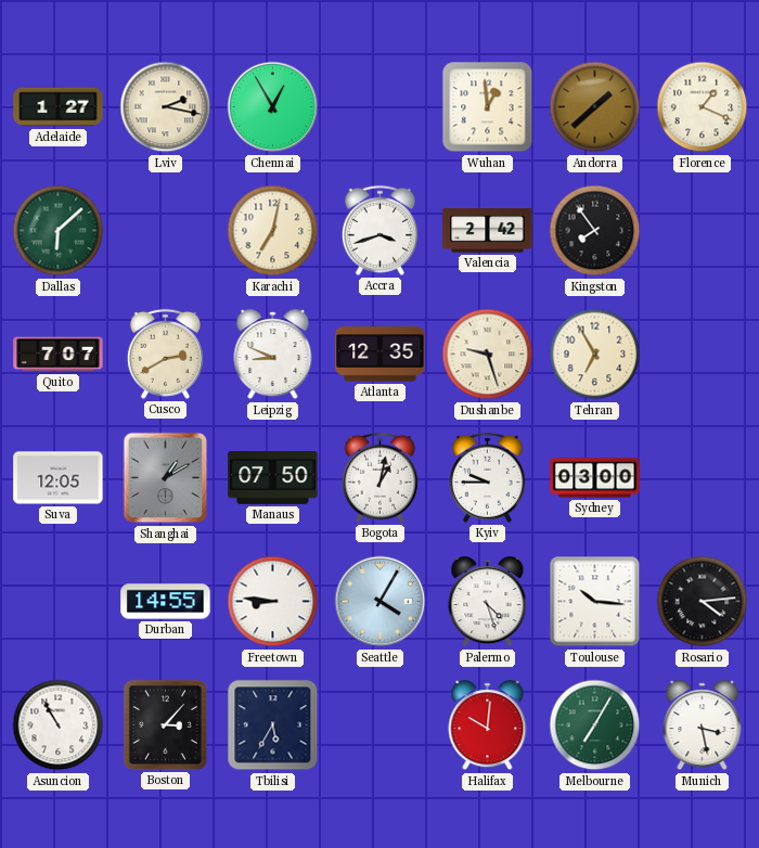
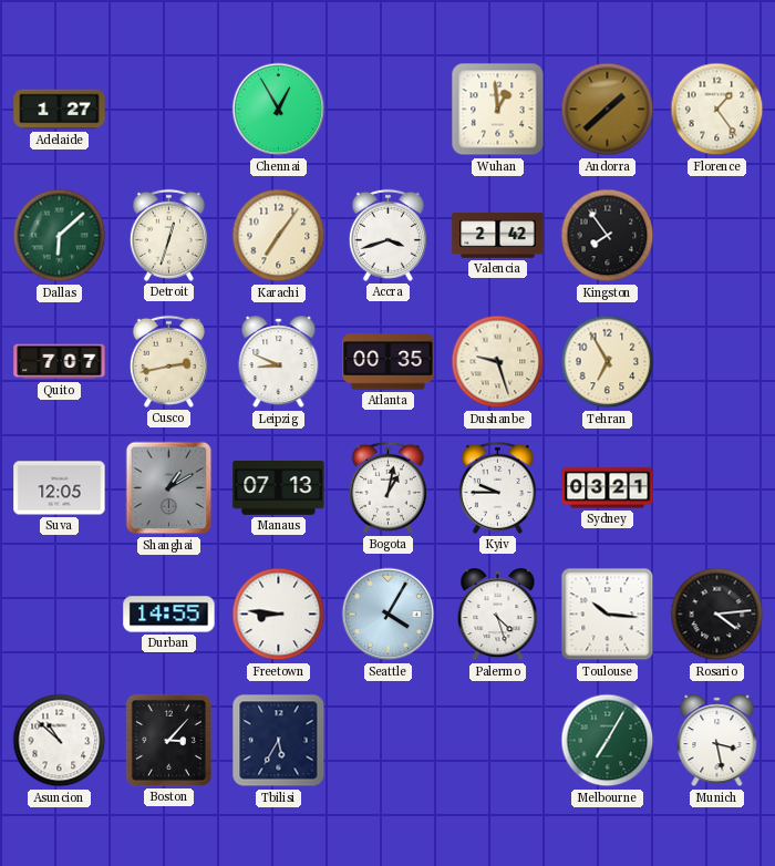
Lviv: 2:17 -> none (166, 107)
Florence: 1:19 -> 1:24 (717, 110)
Detroit: none -> 12:33 (168, 235)
Karachi: 7:02 -> 7:06 (279, 236)
Cusco: 2:40 -> 2:43 (168, 361)
Atlanta: 12:35 -> 00:35 (389, 362)
Manaus: 07:50 -> 07:13 (279, 488)
Sydney: 03:00 -> 03:21 (608, 488)
Asuncion: 10:55 -> 10:52 (60, 741)
Halifax: 10:01 -> none (488, 725)
